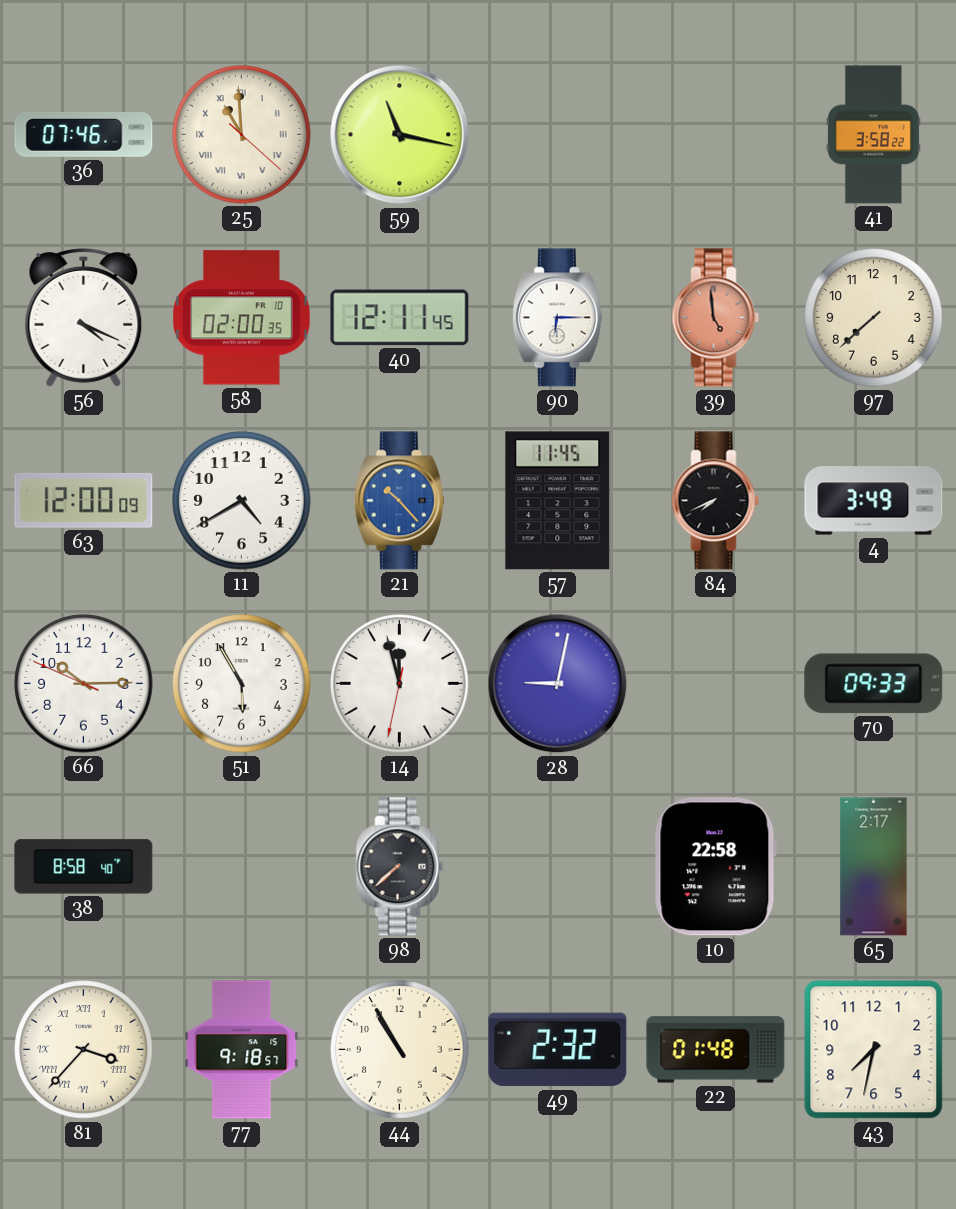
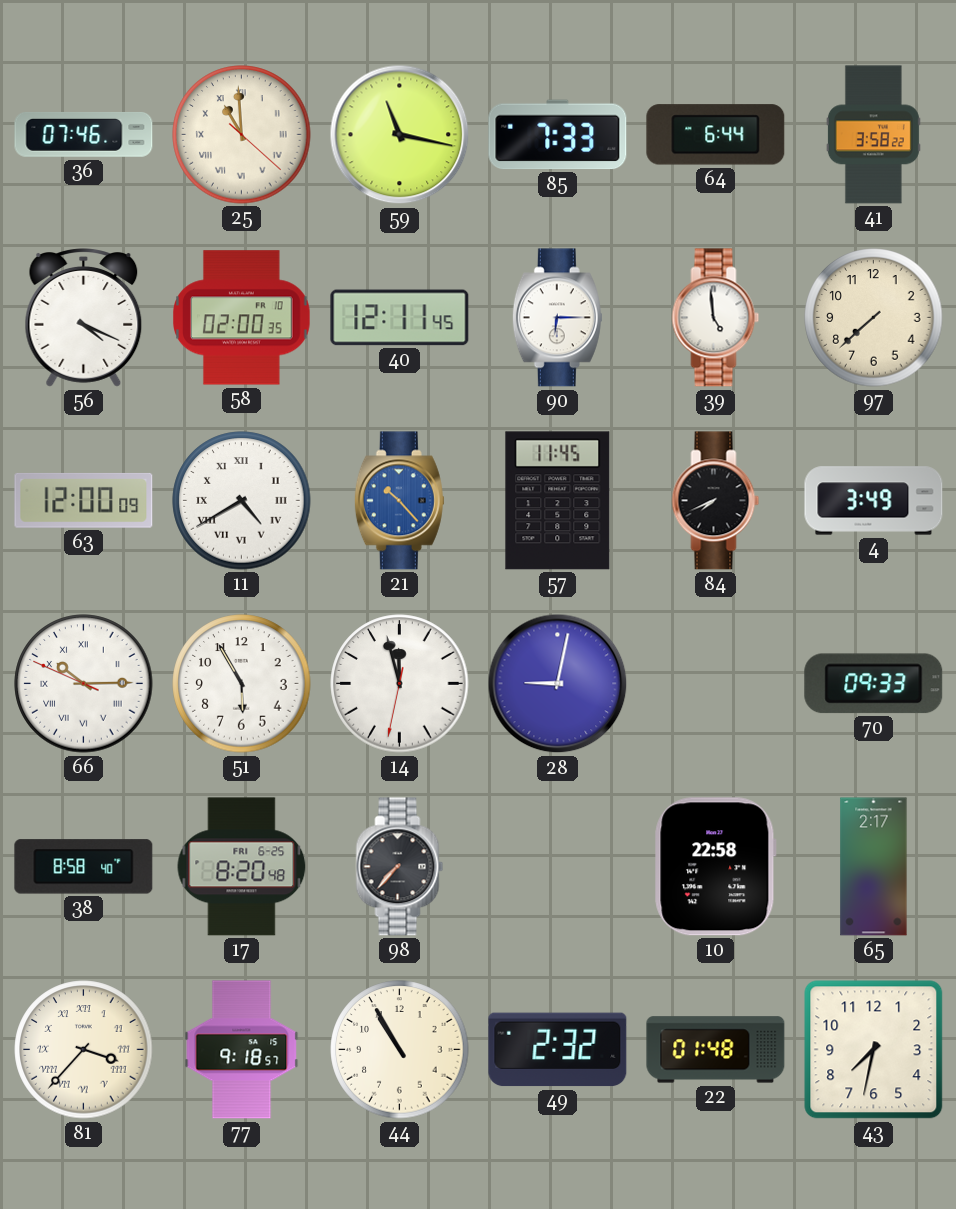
85: none -> 7:33 (558, 135)
64: none -> 6:44 (716, 135)
39 dial: salmon -> white (716, 318)
11 numerals: Arabic -> Roman (242, 501)
66 numerals: Arabic -> Roman (84, 684)
17: none -> 8:20 (242, 867)
98: 7:38 -> 7:37 (400, 867)
